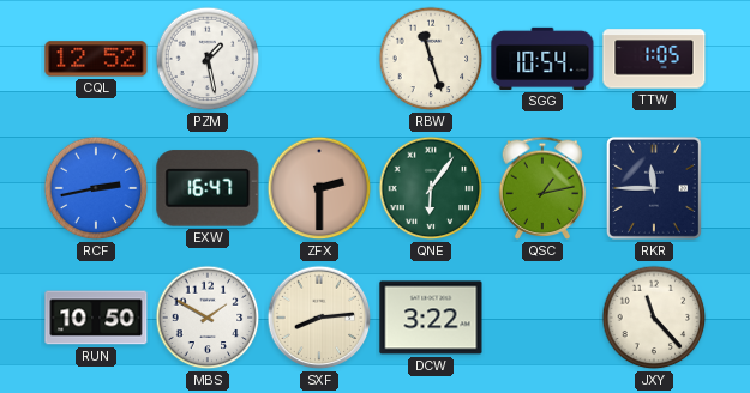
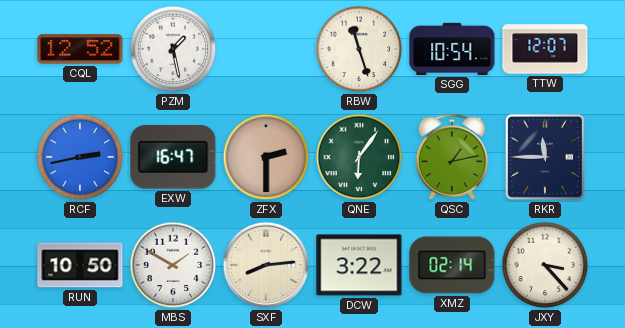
TTW: 1:05 -> 12:07 (545, 49)
XMZ: none -> 02:14 (452, 265)
JXY: 11:23 -> 3:23 (545, 265)
